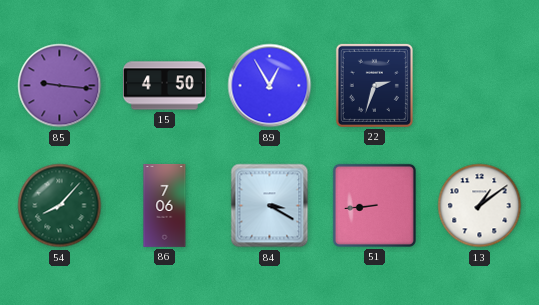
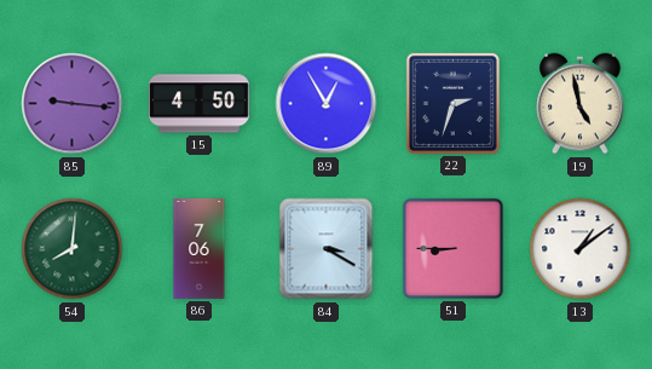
19: none -> 4:58 (581, 104)
54: 8:07 -> 8:01 (73, 249)
51: 8:44 -> 8:45 (452, 248)
